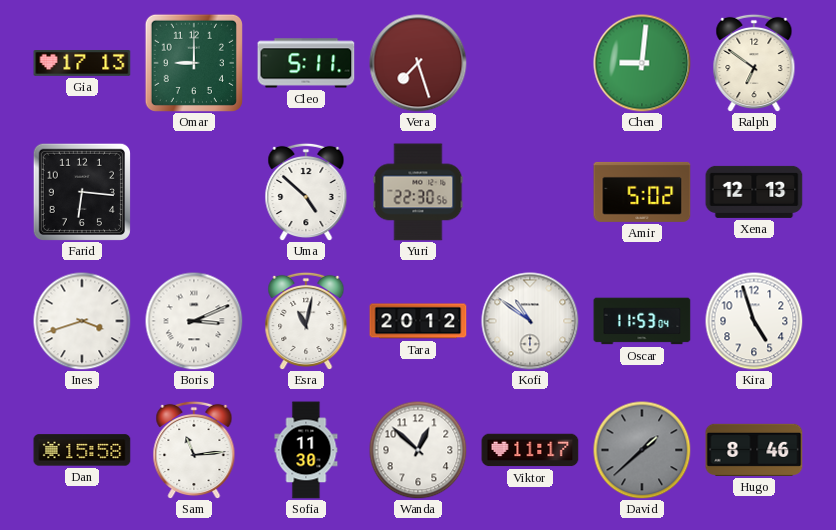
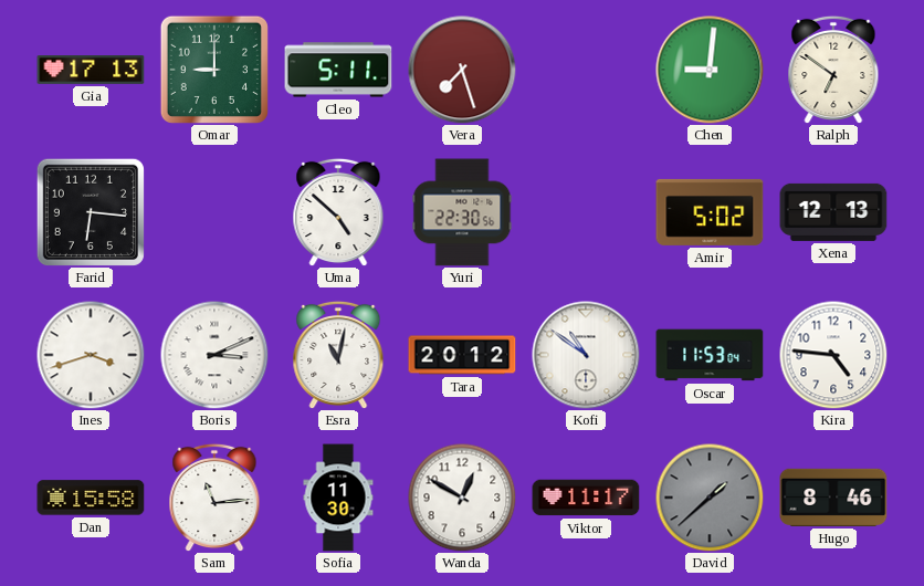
Kira: 4:57 -> 4:46 (833, 355)
Wanda: 12:52 -> 12:50 (462, 498)
